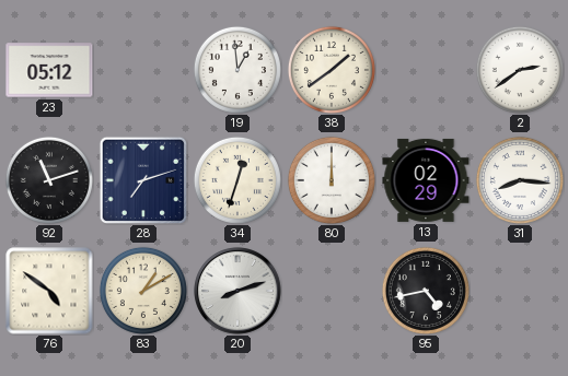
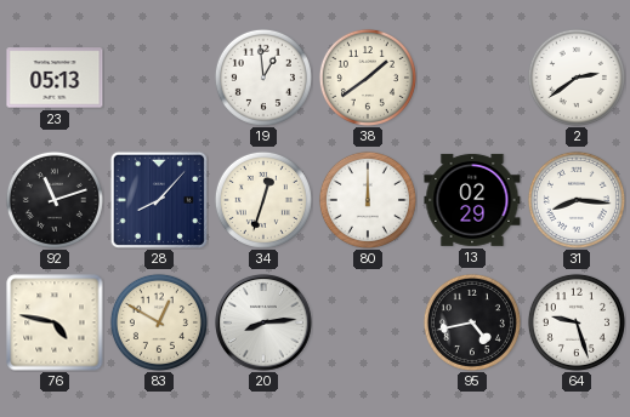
23: 05:12 -> 05:13 (55, 78)
28: 7:12 -> 8:07 (158, 199)
76: 4:51 -> 4:47 (55, 322)
83: 1:10 -> 12:50 (159, 322)
20: 8:12 -> 8:14 (265, 324)
64: none -> 9:27 (577, 322)
